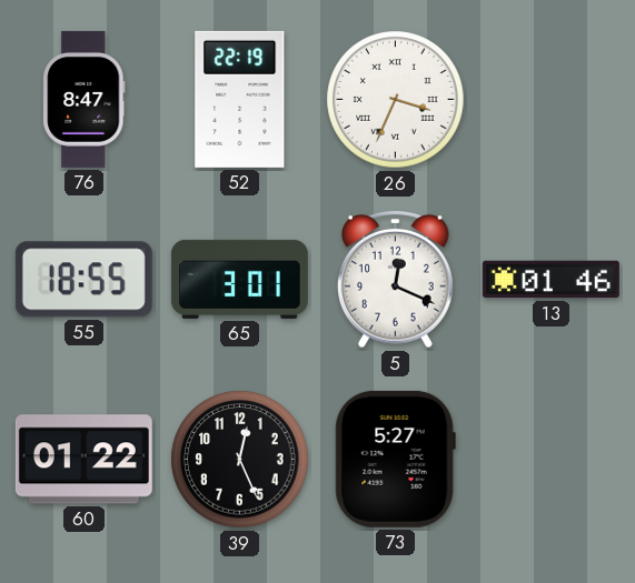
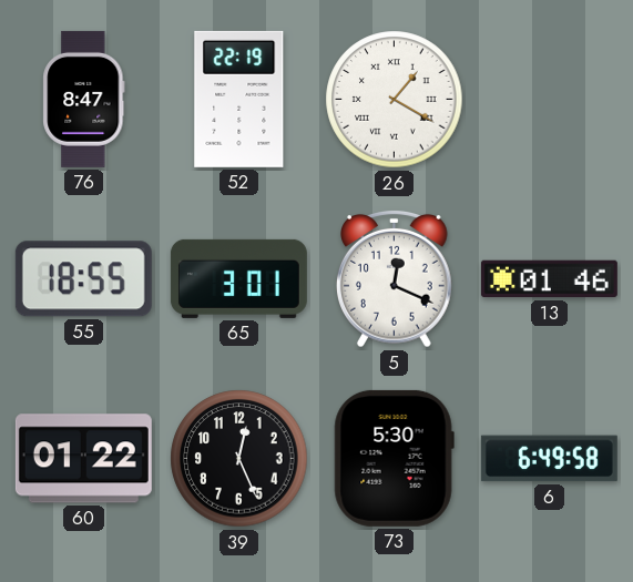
26: 3:34 -> 1:20 (395, 100)
73: 5:27 -> 5:30 (394, 458)
6: none -> 6:49 (549, 459)
